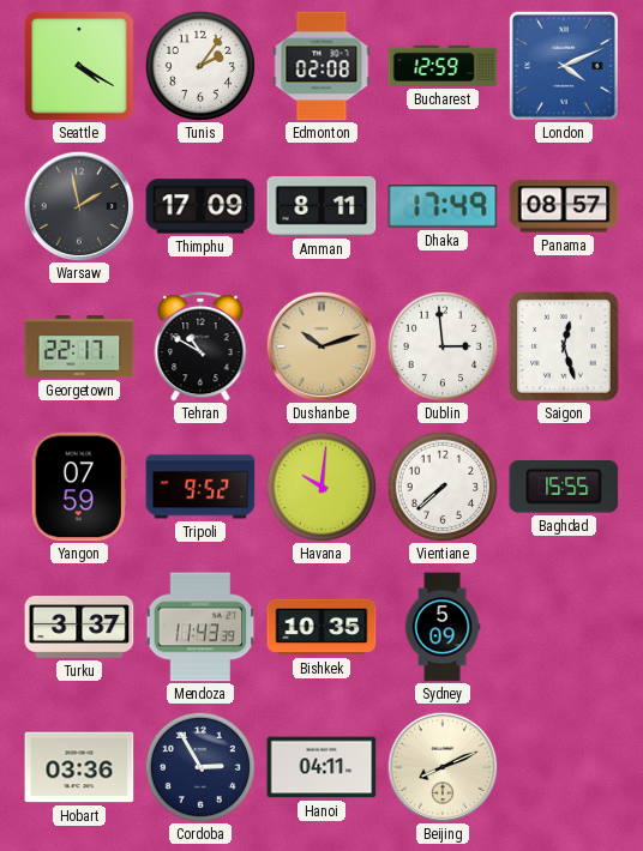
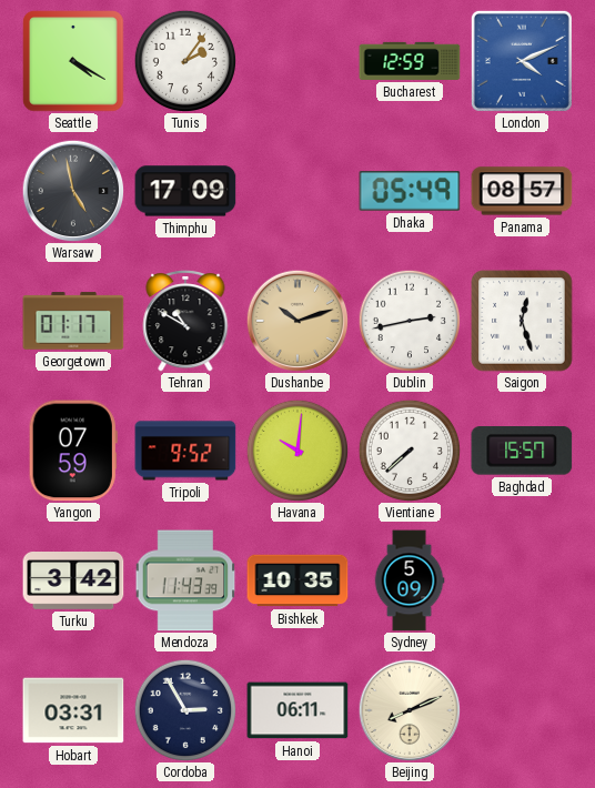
Edmonton: 02:08 -> none (321, 66)
Warsaw: 1:58 -> 4:58 (73, 191)
Amman: 8:11 -> none (321, 206)
Dhaka: 17:49 -> 05:49 (410, 191)
Georgetown: 22:17 -> 01:17 (73, 321)
Dublin: 2:59 -> 2:43 (409, 320)
Baghdad: 15:55 -> 15:57 (522, 452)
Turku: 3:37 -> 3:42 (73, 582)
Hobart: 03:36 -> 03:31 (73, 710)
Hanoi: 04:11 -> 06:11 (297, 710)
